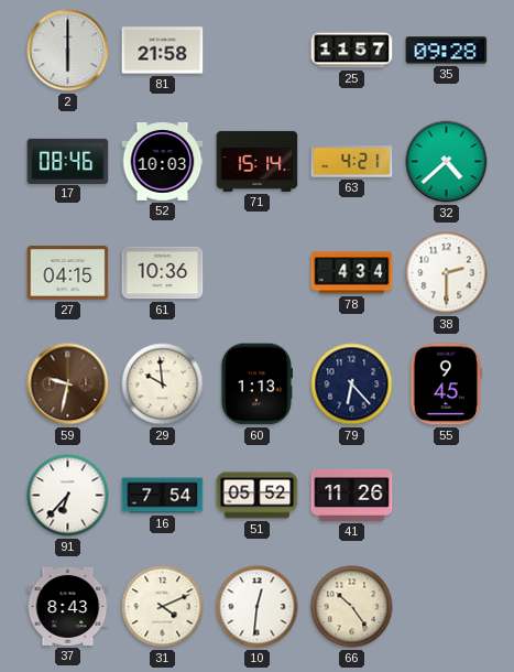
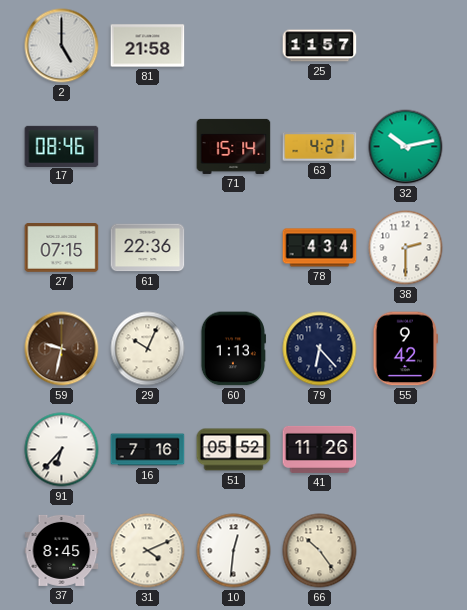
2: 6:00 -> 5:00 (62, 46)
35: 09:28 -> none (447, 51)
52: 10:03 -> none (163, 162)
32: 4:38 -> 10:13 (406, 147)
27: 04:15 -> 07:15 (62, 248)
61: 10:36 -> 22:36 (148, 248)
29: 9:59 -> 10:04 (148, 349)
55: 9:45 -> 9:42 (406, 349)
16: 7:54 -> 7:16 (148, 450)
37: 8:43 -> 8:45 (62, 550)
